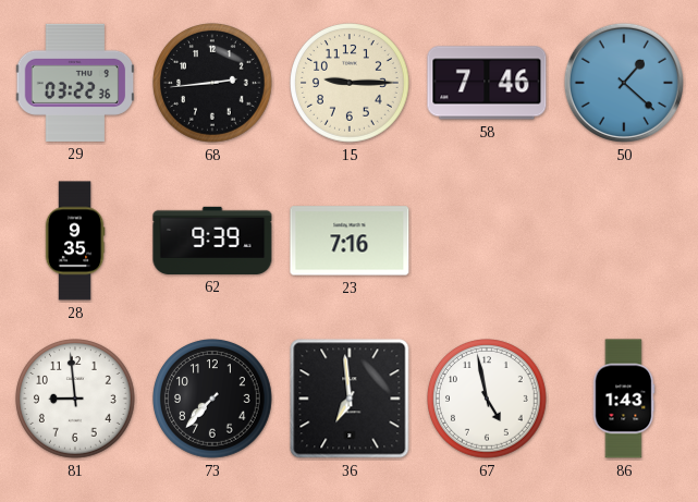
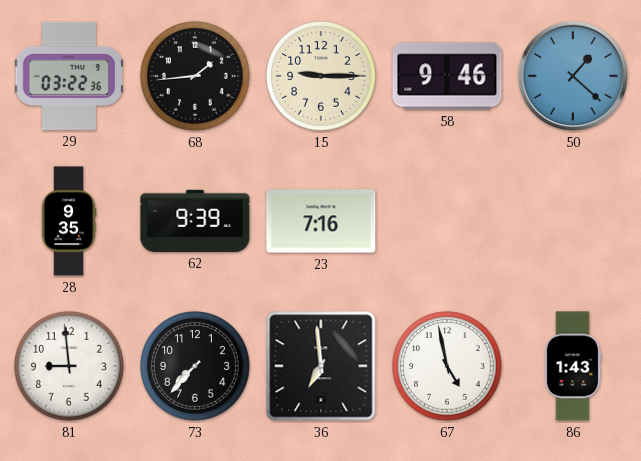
68: 2:44 -> 1:44 (196, 77)
58: 7:46 -> 9:46 (447, 76)
